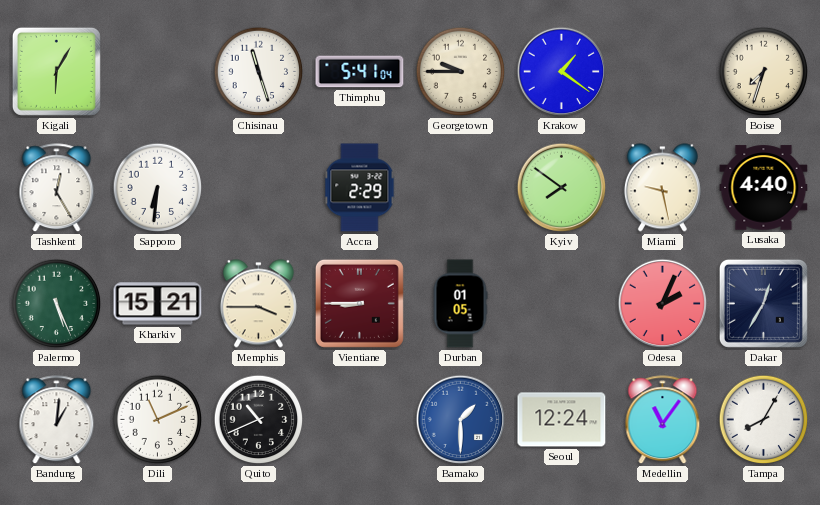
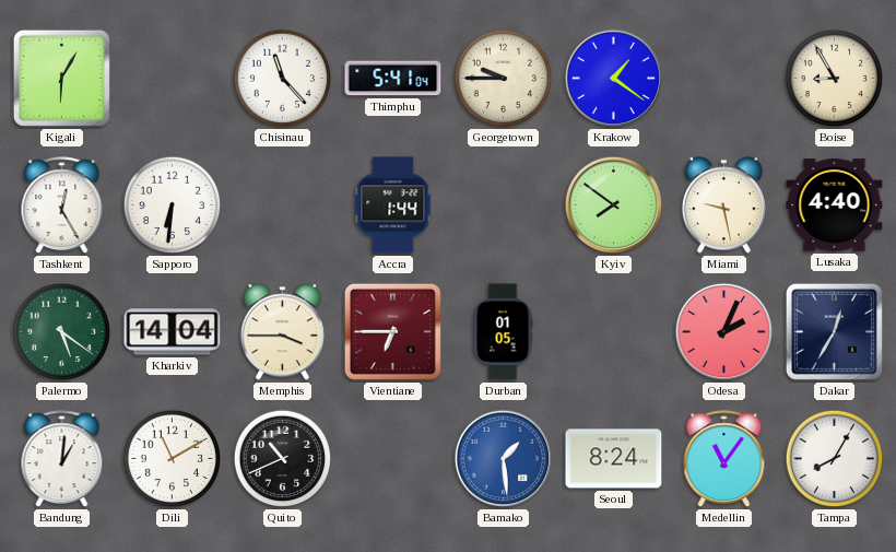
Chisinau: 11:27 -> 11:23 (283, 79)
Boise: 7:33 -> 8:55 (835, 79)
Accra: 2:29 -> 1:44 (393, 205)
Palermo: 5:26 -> 5:21 (62, 332)
Kharkiv: 15:21 -> 14:04 (173, 332)
Vientiane: 8:45 -> 6:45 (392, 331)
Dili: 11:11 -> 11:10 (173, 459)
Bamako: 1:30 -> 1:29 (504, 459)
Seoul: 12:24 -> 8:24 (614, 459)
